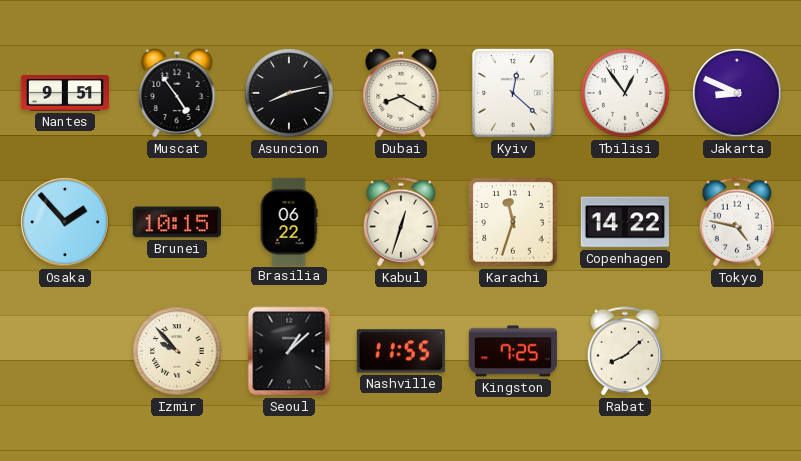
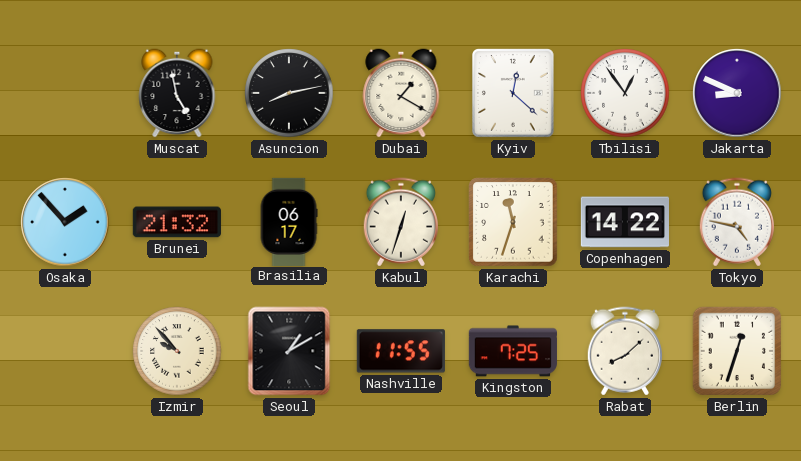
Nantes: 9:51 -> none (64, 94)
Muscat: 4:54 -> 4:58 (177, 93)
Dubai: 8:20 -> 1:20 (401, 93)
Brunei: 10:15 -> 21:32 (177, 222)
Brasilia: 06:22 -> 06:17 (289, 221)
Seoul: 1:08 -> 1:10 (289, 351)
Berlin: none -> 12:33 (737, 351)
